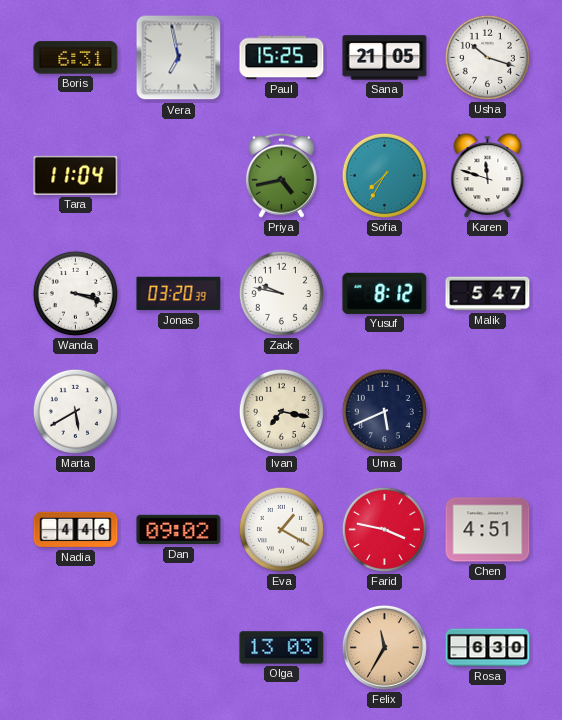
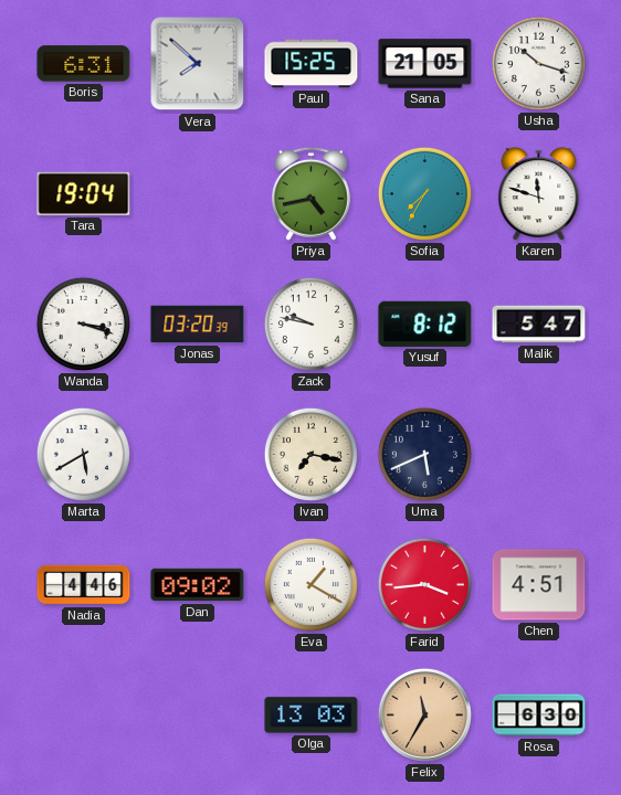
Vera: 6:58 -> 7:52 (198, 64)
Tara: 11:04 -> 19:04 (84, 193)
Farid: 3:47 -> 3:44 (424, 584)
